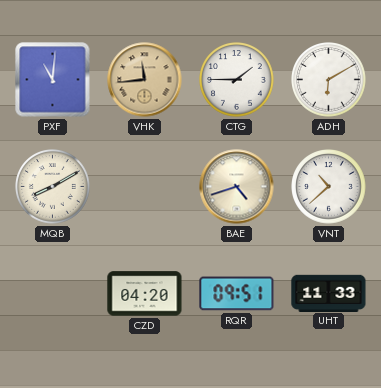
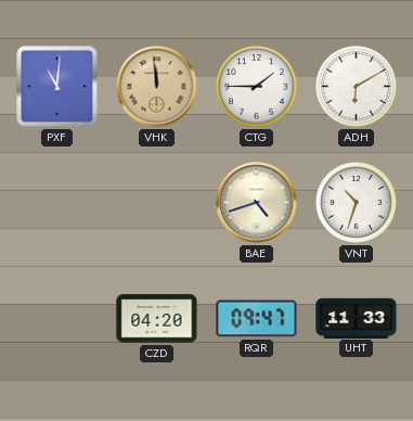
VHK: 11:44 -> 11:59 (157, 87)
MQB: 8:10 -> none (53, 187)
VNT: 10:38 -> 10:33 (357, 203)
RQR: 09:51 -> 09:47 (257, 319)
